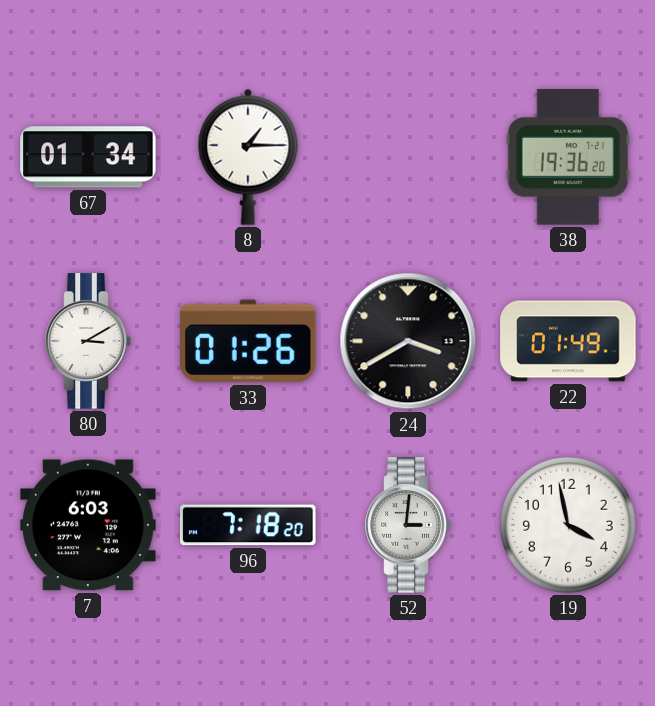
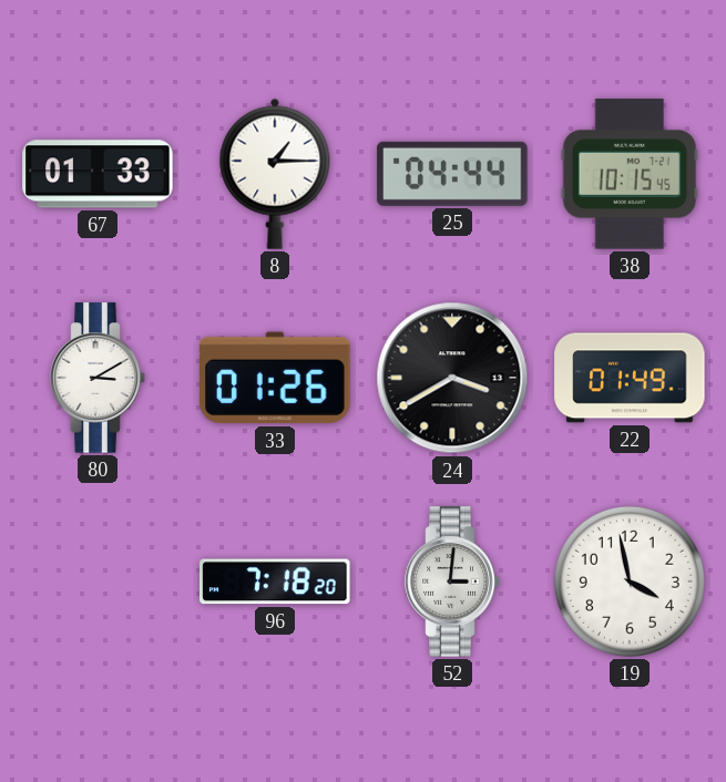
67: 01:34 -> 01:33 (98, 174)
25: none -> 04:44 (452, 174)
38: 19:36 -> 10:15 (630, 174)
7: 6:03 -> none (88, 525)
